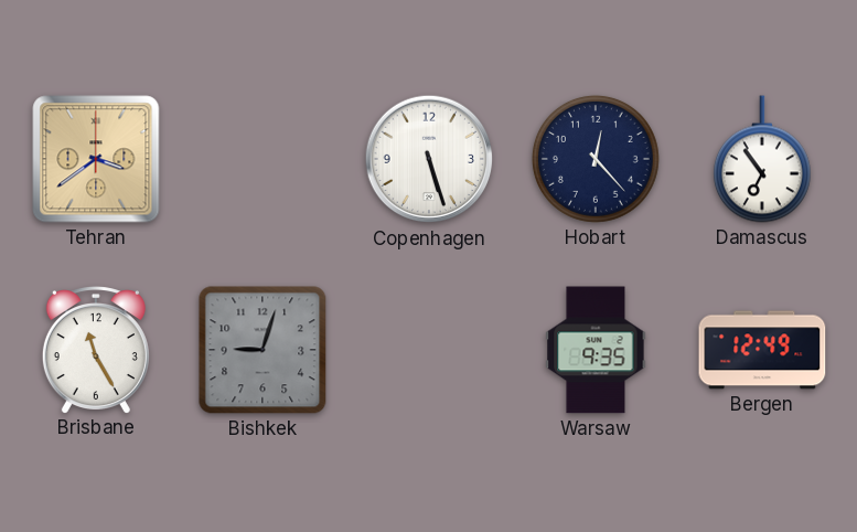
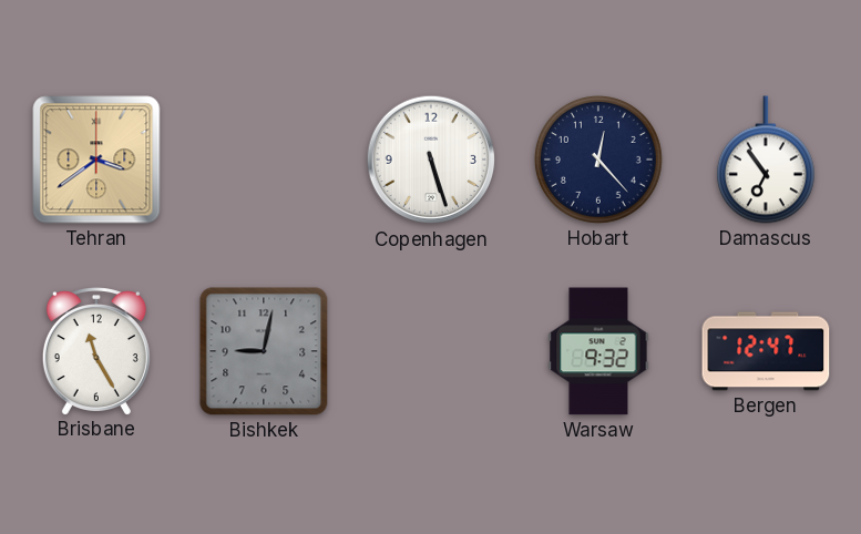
Bishkek: 9:03 -> 9:02 (264, 351)
Warsaw: 9:35 -> 9:32 (598, 351)
Bergen: 12:49 -> 12:47 (766, 351)
